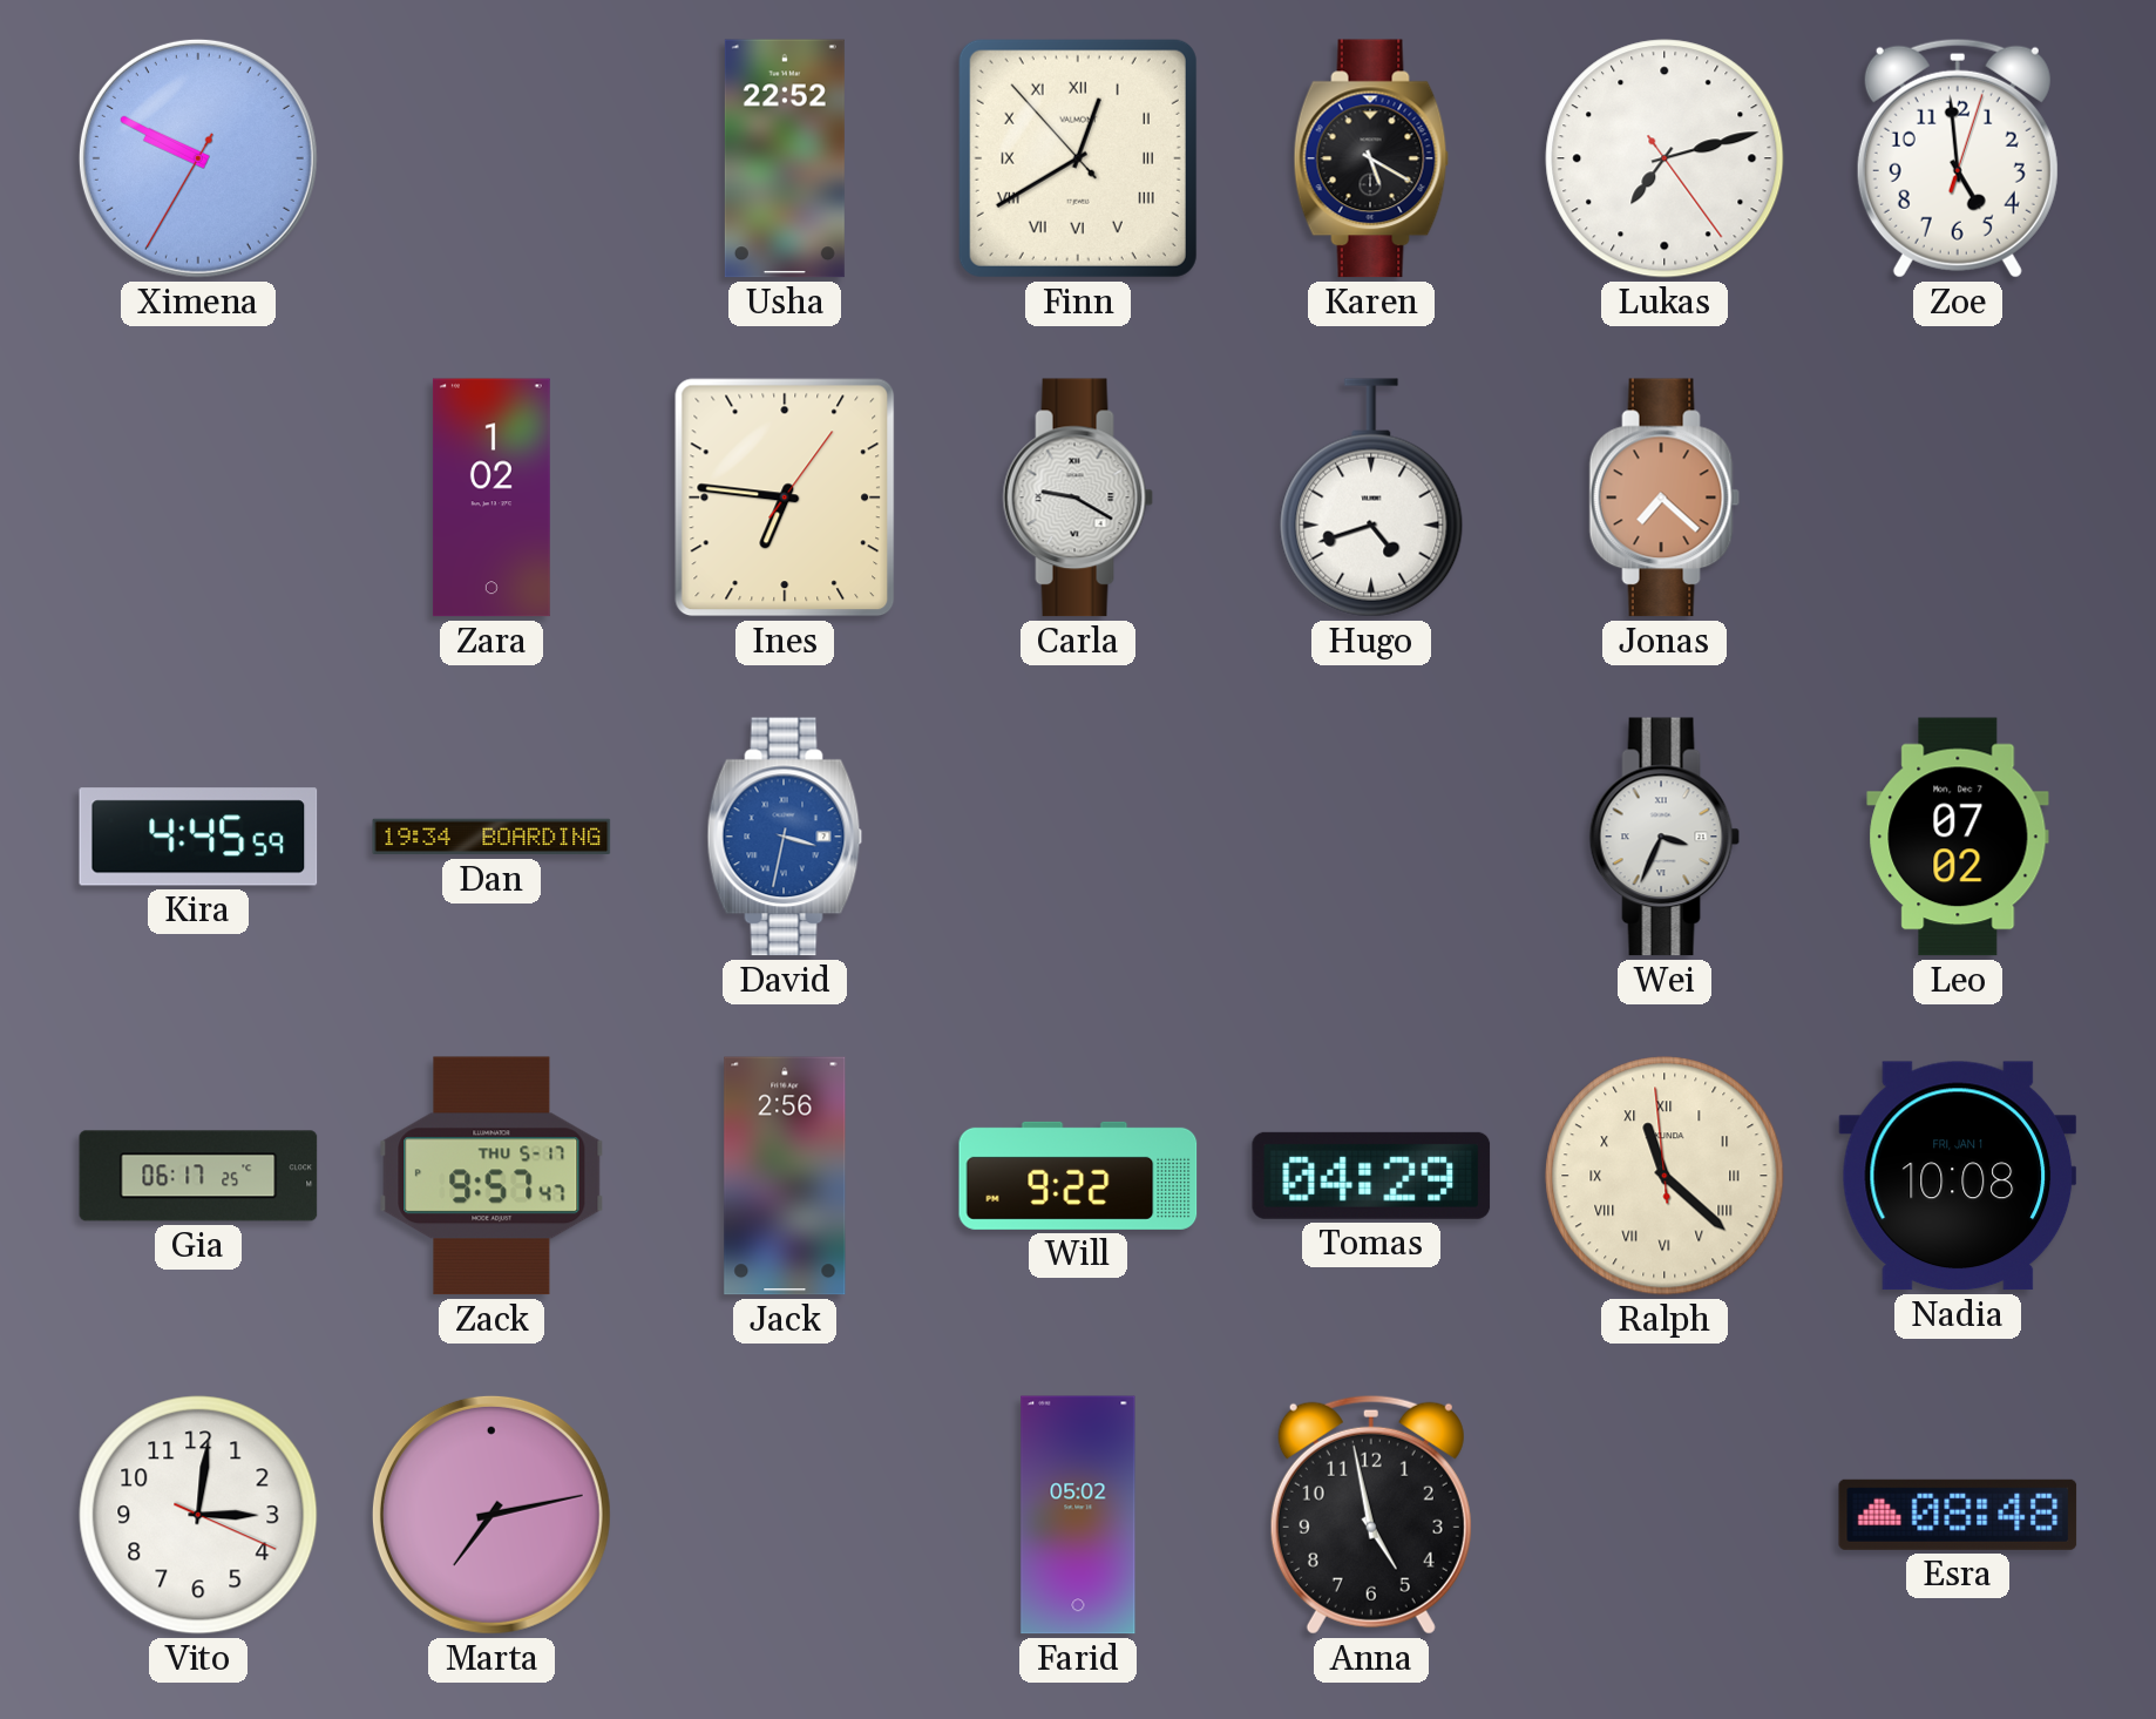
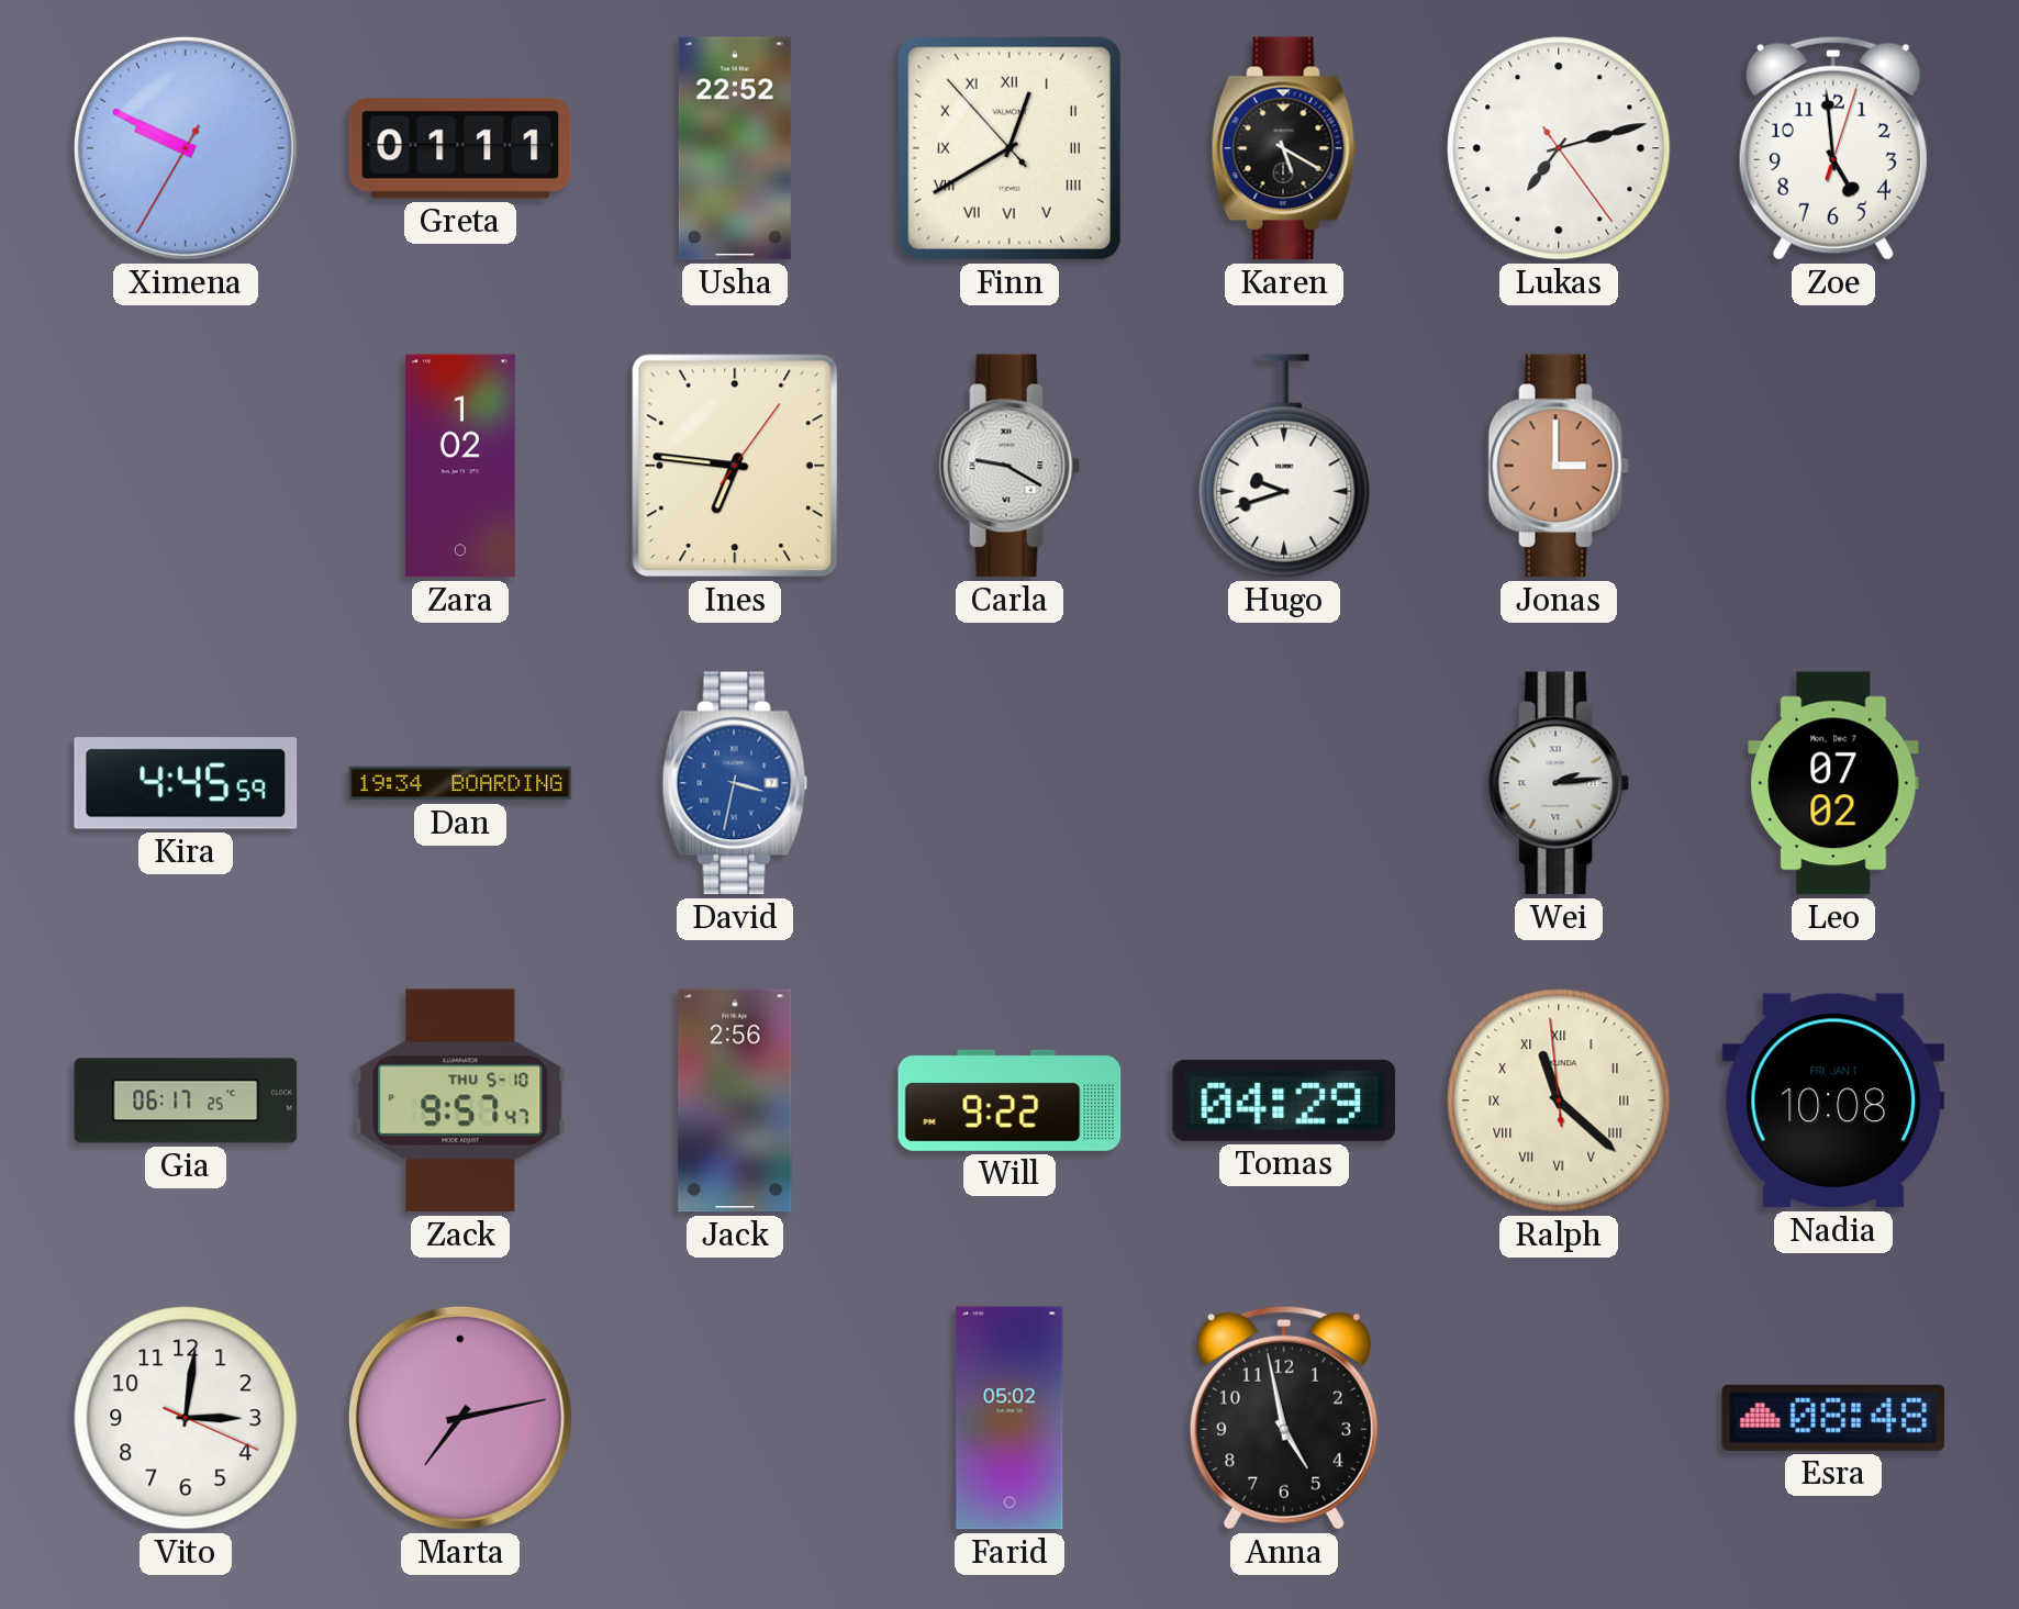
Greta: none -> 01:11 (460, 148)
Hugo: 4:42 -> 9:42 (1284, 466)
Jonas: 7:22 -> 3:00 (1559, 466)
Wei: 3:34 -> 2:14 (1559, 783)
Zack date: THU 5-17 -> THU 5-10 (460, 1100)
